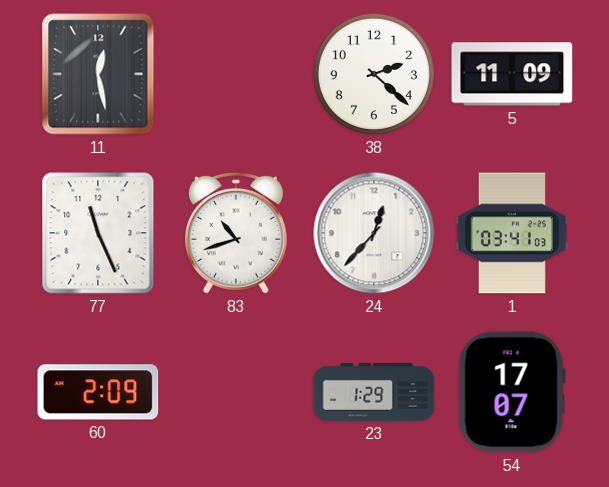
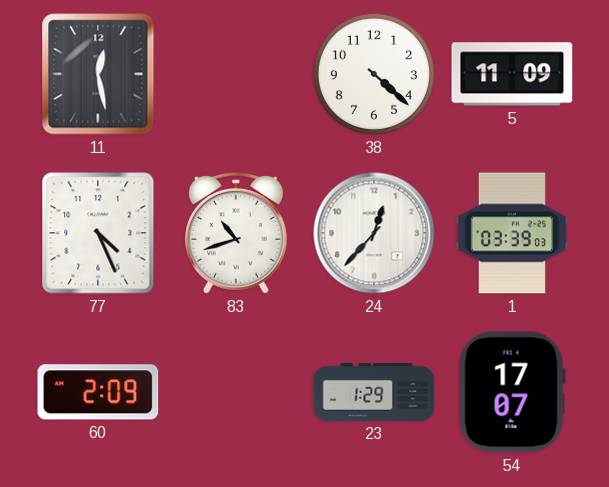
38: 2:22 -> 4:22 (374, 74)
77: 11:26 -> 4:26 (98, 233)
1: 03:41 -> 03:39 (512, 233)
